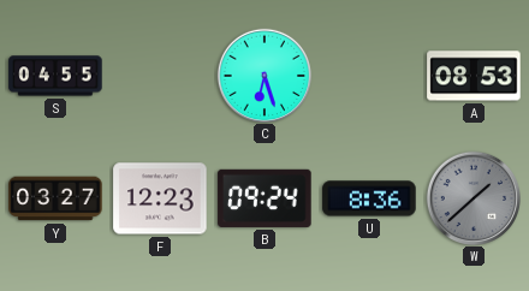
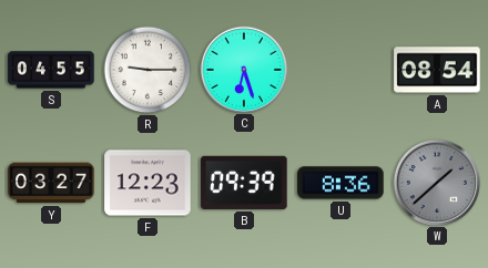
R: none -> 9:15 (148, 70)
A: 08:53 -> 08:54 (437, 70)
B: 09:24 -> 09:39 (244, 183)
